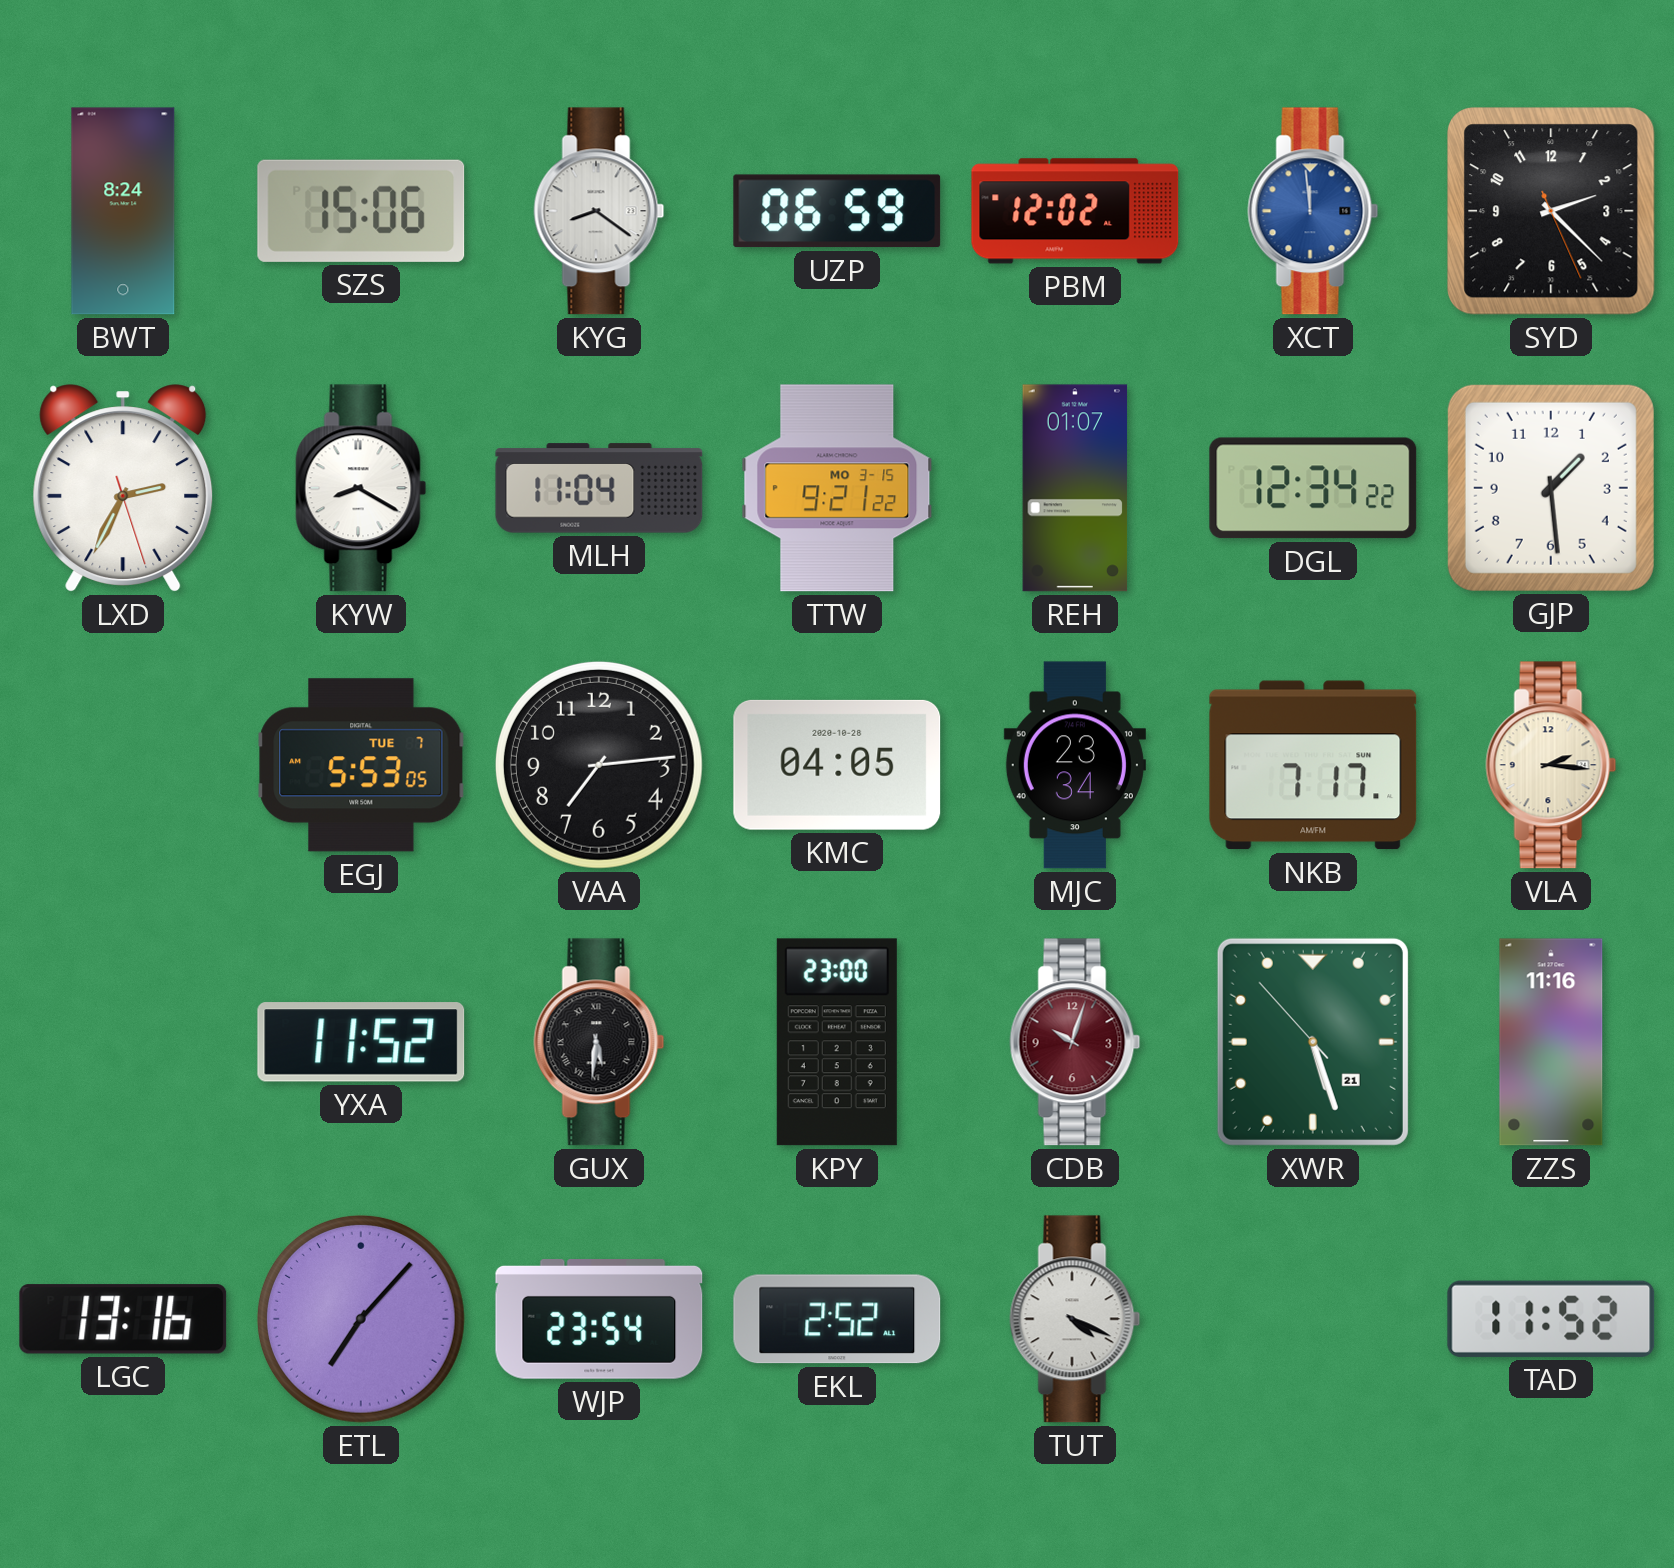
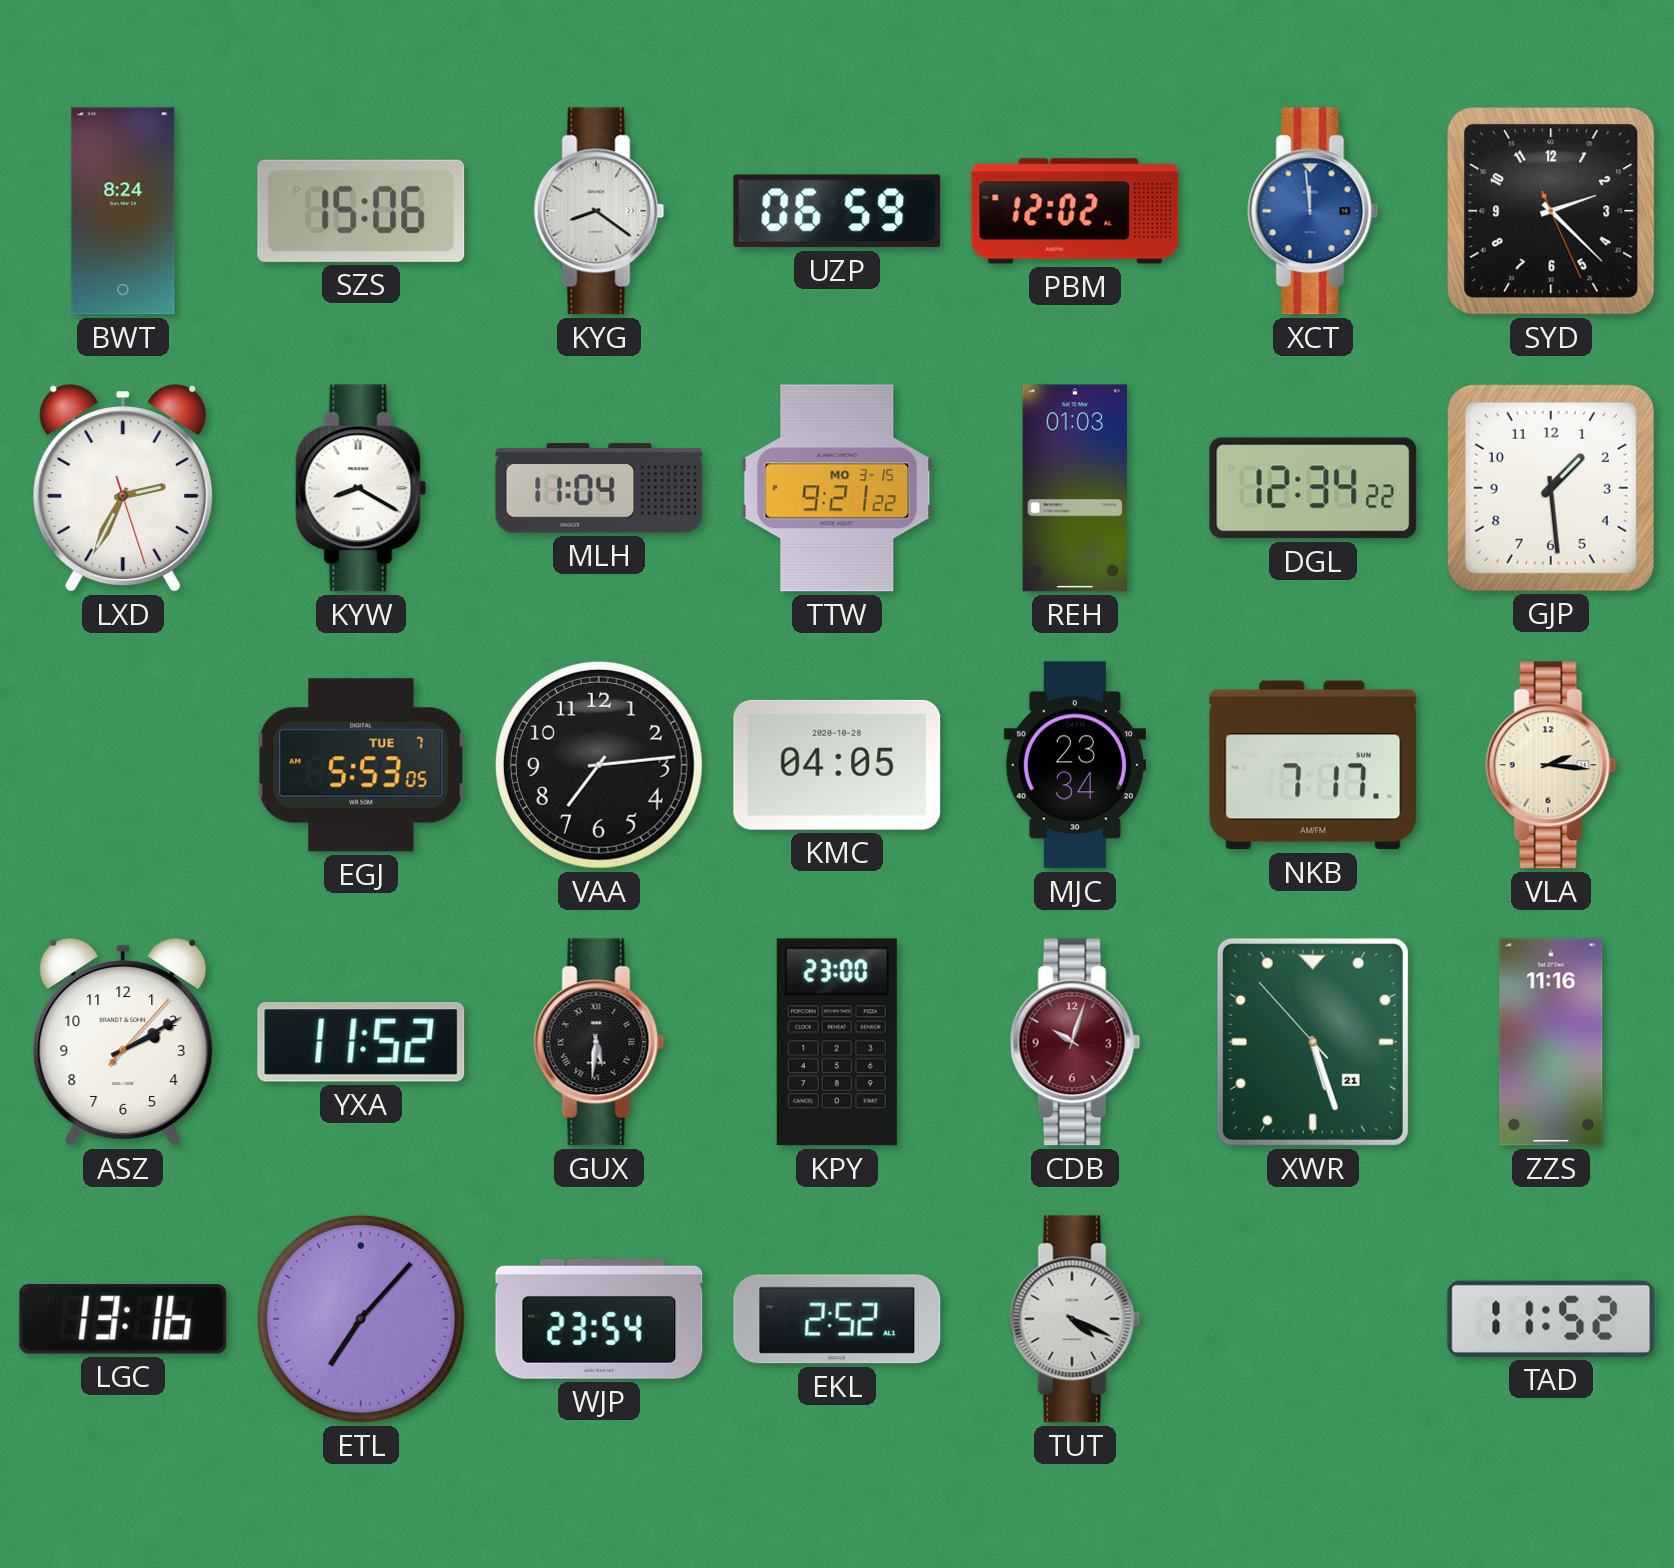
REH: 01:07 -> 01:03 (1075, 488)
ASZ: none -> 2:10 (123, 1042)
